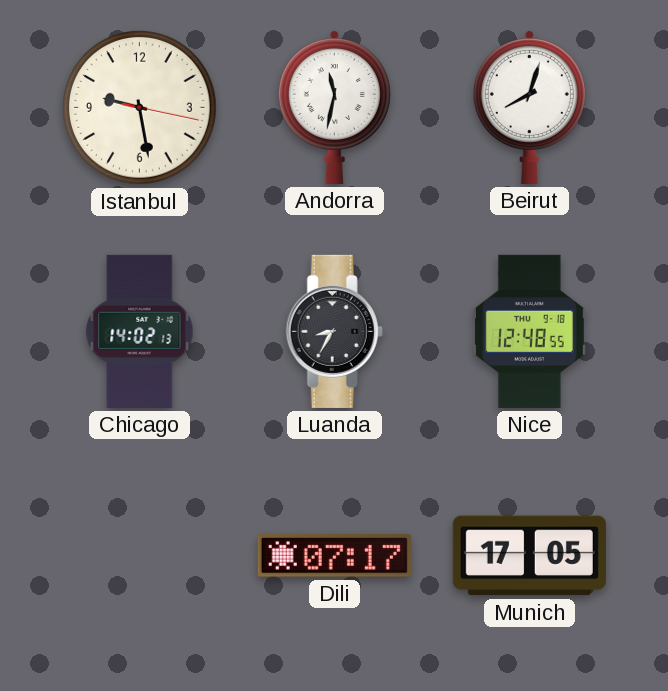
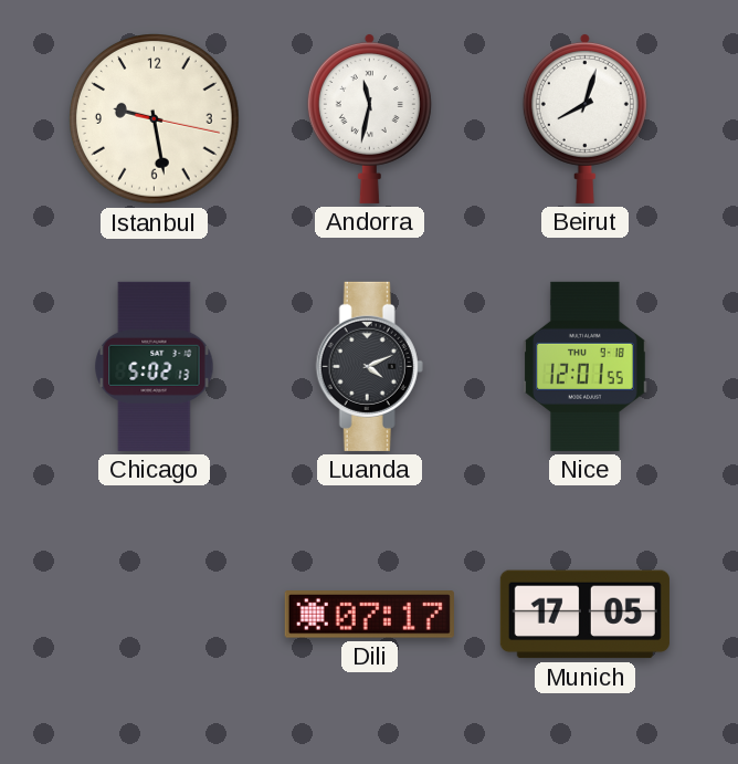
Chicago: 14:02 -> 5:02 (155, 366)
Luanda: 8:35 -> 4:11 (369, 366)
Nice: 12:48 -> 12:01 (586, 366)
